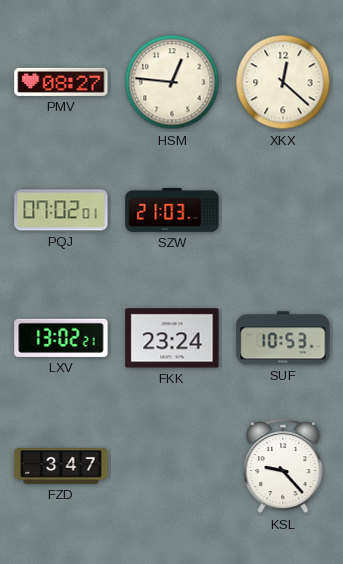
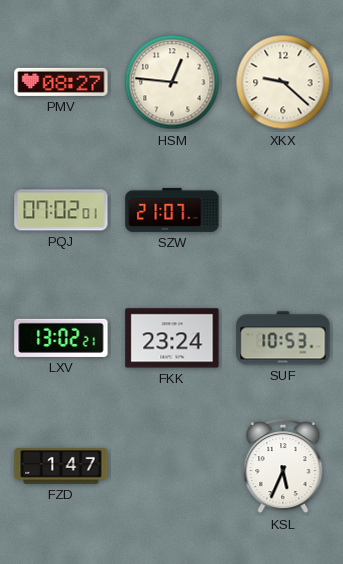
XKX: 12:22 -> 9:22 (283, 82)
SZW: 21:03 -> 21:07 (172, 210)
FZD: 3:47 -> 1:47 (61, 466)
KSL: 9:23 -> 5:34 (283, 467)
